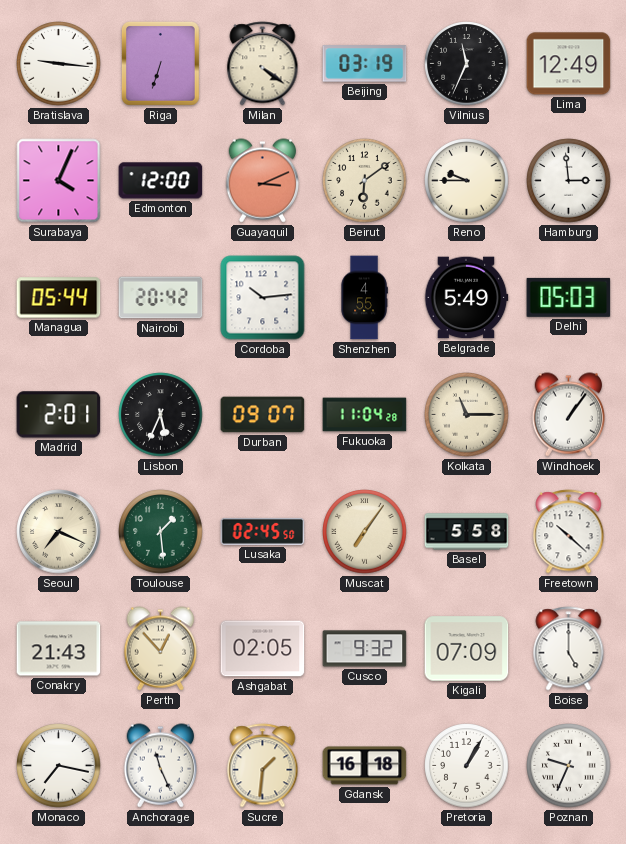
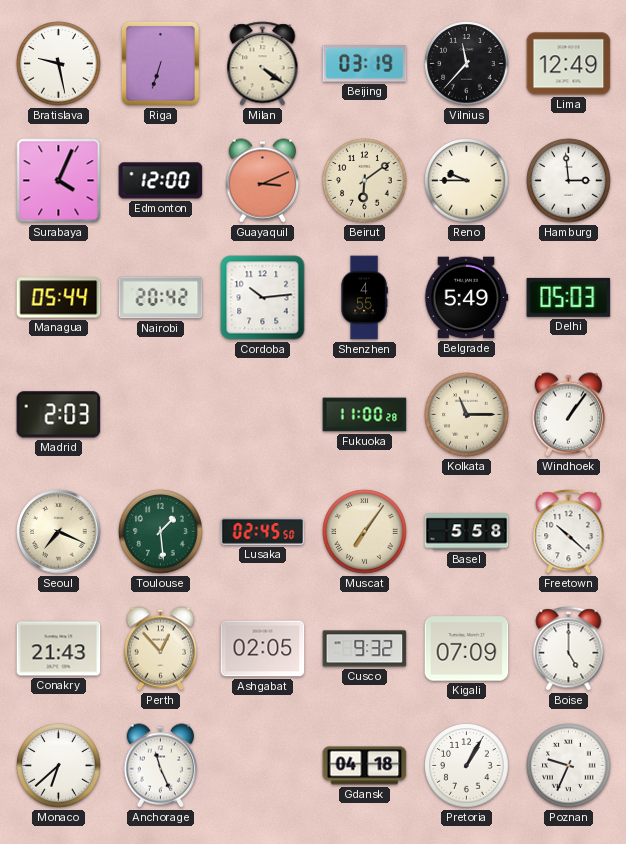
Bratislava: 9:16 -> 9:28 (59, 64)
Vilnius: 11:34 -> 11:37 (467, 64)
Madrid: 2:01 -> 2:03 (59, 415)
Lisbon: 5:34 -> none (161, 415)
Durban: 09:07 -> none (263, 415)
Fukuoka: 11:04 -> 11:00 (365, 415)
Monaco: 7:17 -> 6:38 (59, 766)
Sucre: 1:31 -> none (263, 766)
Gdansk: 16:18 -> 04:18 (365, 766)
